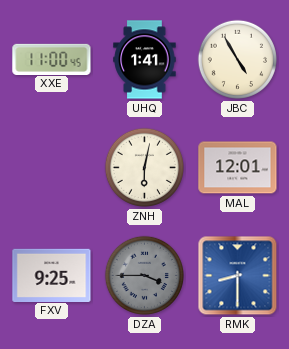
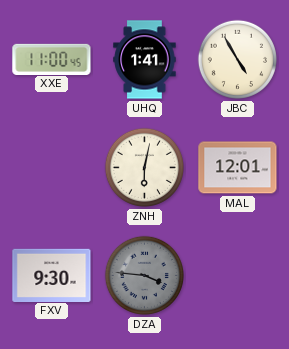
FXV: 9:25 -> 9:30 (52, 275)
DZA: 3:45 -> 3:46 (144, 275)
RMK: 8:30 -> none (238, 276)
